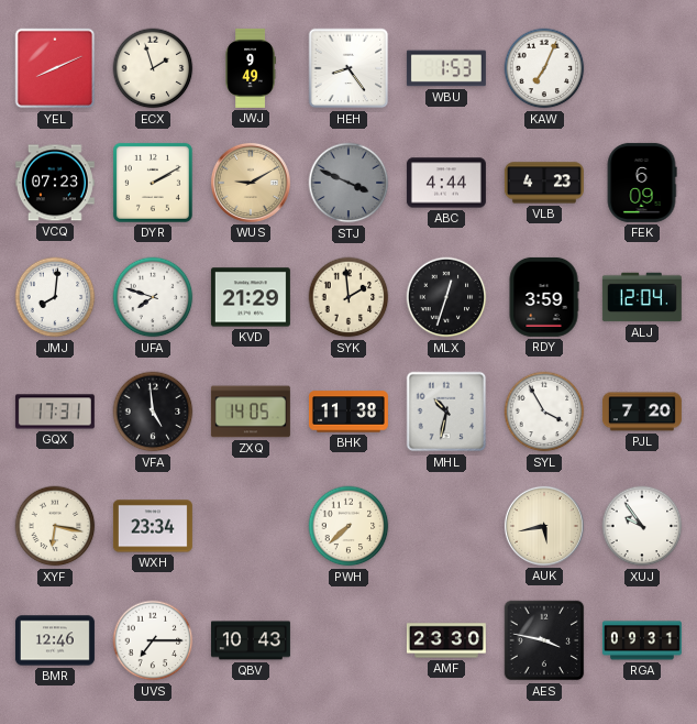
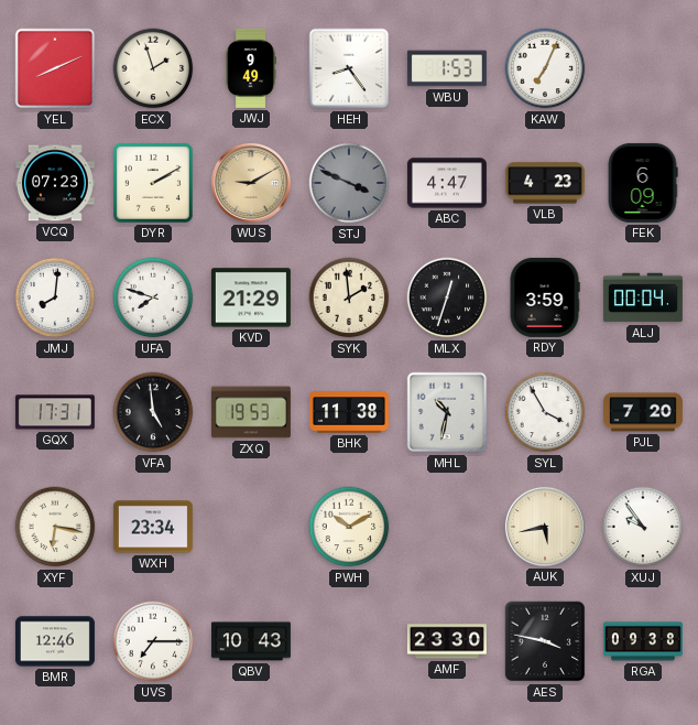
ABC: 4:44 -> 4:47 (447, 183)
ALJ: 12:04 -> 00:04 (643, 297)
ZXQ: 14:05 -> 19:53 (251, 412)
PWH: 7:38 -> 10:10 (349, 527)
RGA: 09:31 -> 09:38 (643, 641)
